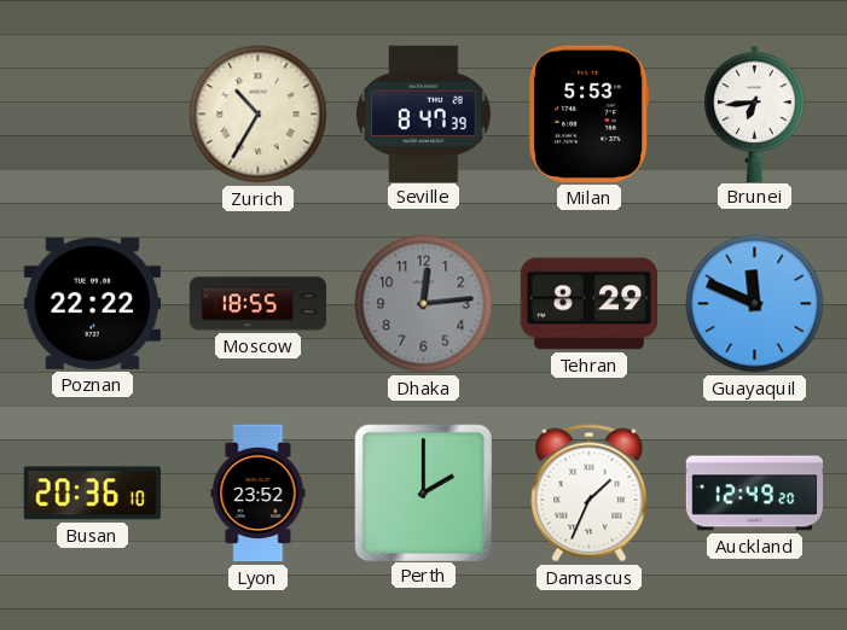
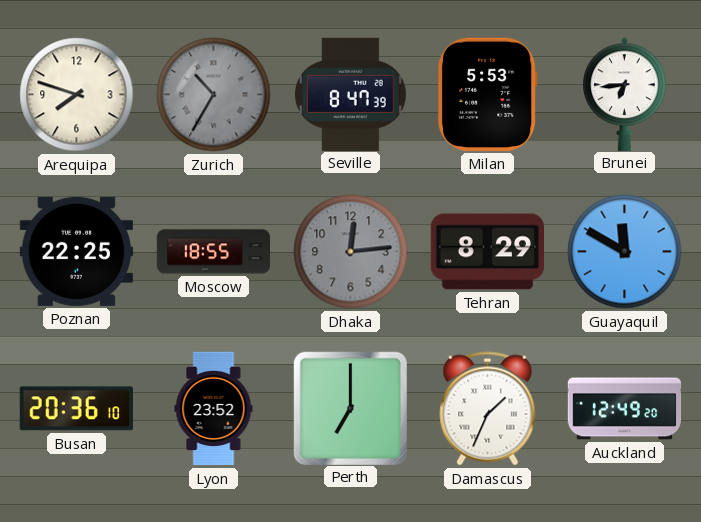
Arequipa: none -> 7:48 (77, 95)
Zurich dial: cream -> grey (214, 95)
Poznan: 22:22 -> 22:25 (76, 251)
Guayaquil: 11:49 -> 11:50 (625, 252)
Perth: 2:00 -> 7:00 (350, 408)
